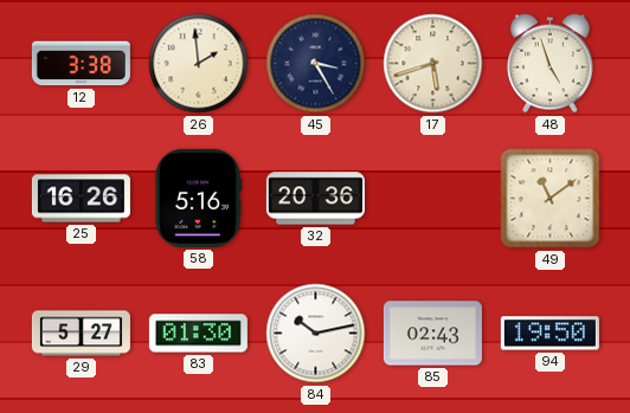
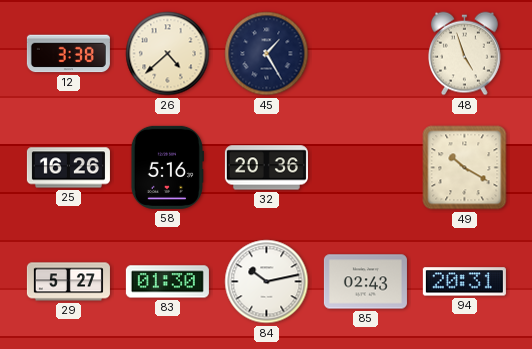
26: 1:59 -> 4:38 (168, 54)
45: 3:25 -> 1:25 (267, 54)
17: 5:42 -> none (433, 64)
49: 11:09 -> 10:20 (465, 168)
94: 19:50 -> 20:31 (464, 282)
